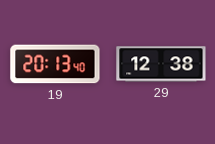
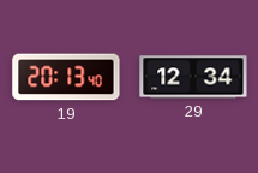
29: 12:38 -> 12:34 (193, 77)
